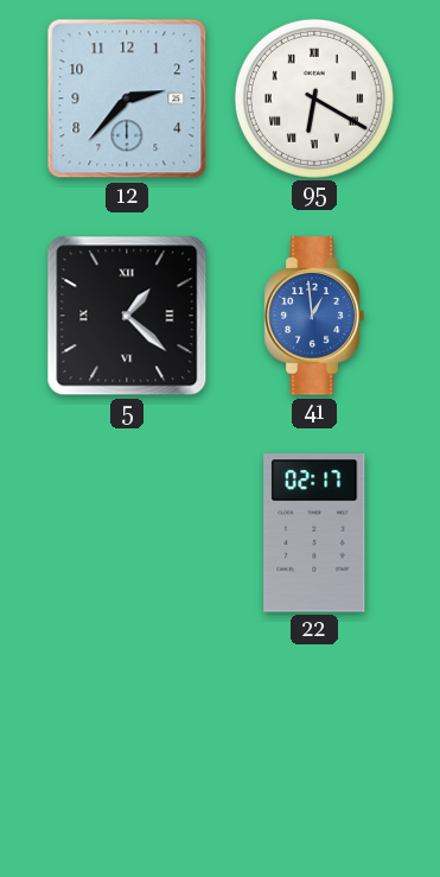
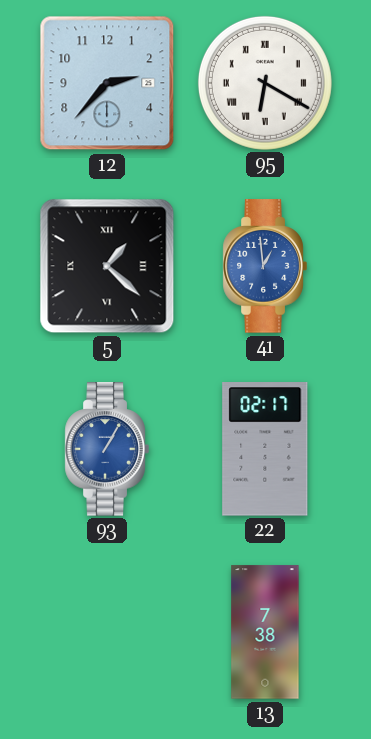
93: none -> 1:05 (107, 449)
13: none -> 7:38 (265, 632)
